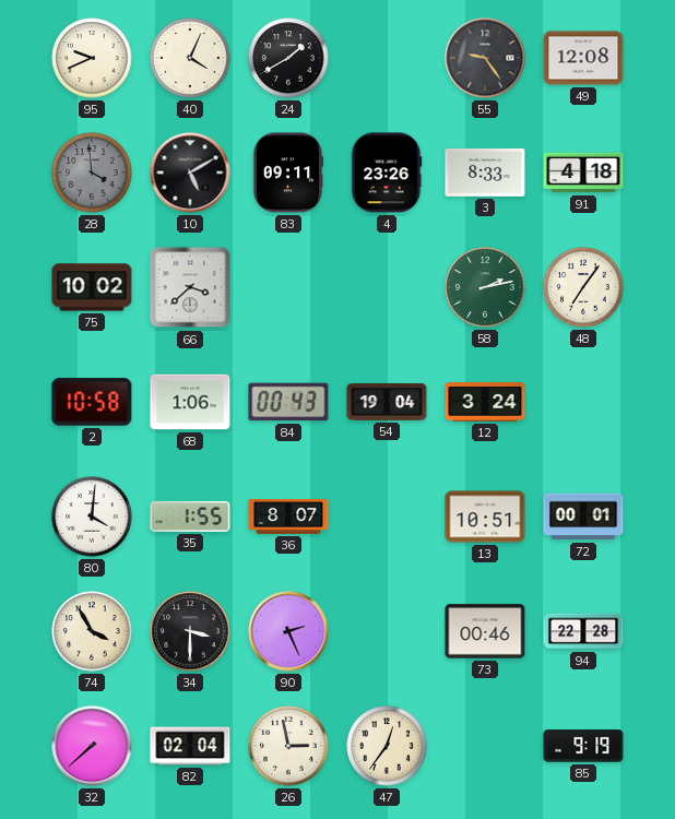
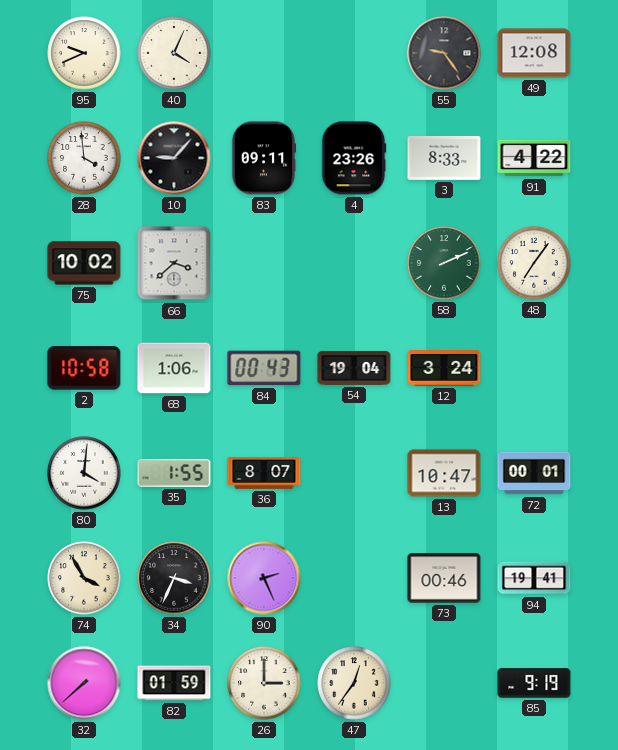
24: 1:40 -> none (288, 58)
28 dial: grey -> white (84, 158)
10: 5:10 -> 9:07 (174, 158)
91: 4:18 -> 4:22 (534, 158)
58: 2:13 -> 2:11 (444, 263)
13: 10:51 -> 10:47 (444, 473)
34: 3:30 -> 3:34 (174, 578)
94: 22:28 -> 19:41 (534, 578)
82: 02:04 -> 01:59 (174, 683)
26: 2:58 -> 3:00 (264, 683)
